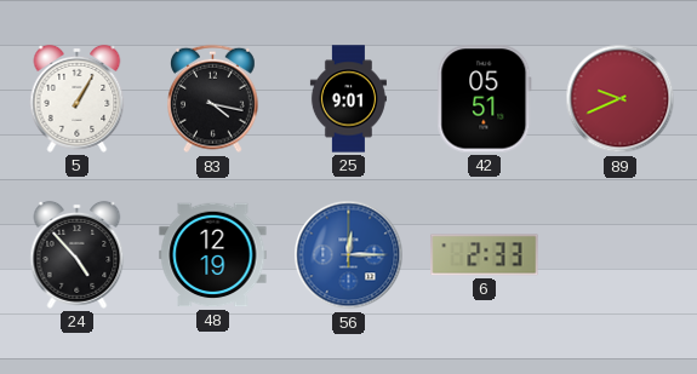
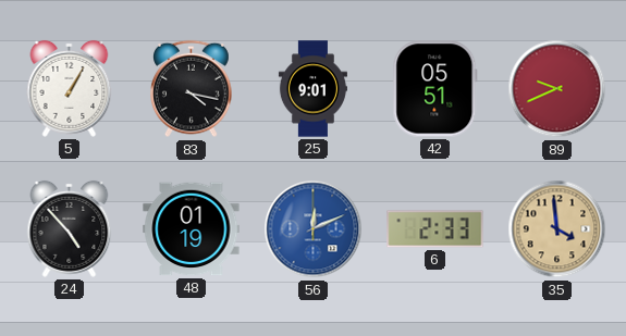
48: 12:19 -> 01:19 (192, 229)
56: 12:15 -> 12:11 (314, 229)
35: none -> 3:59 (557, 229)
